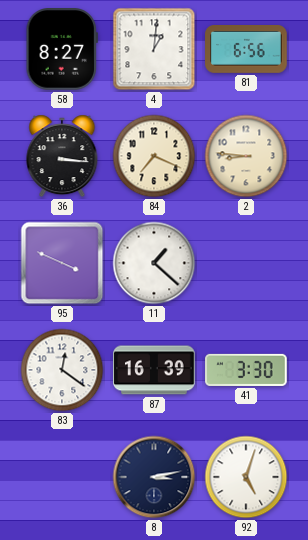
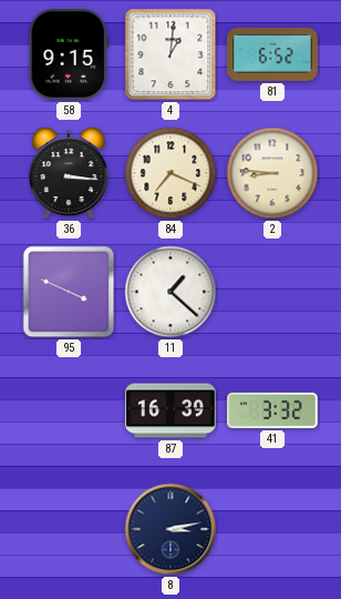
58: 8:27 -> 9:15 (69, 55)
81: 6:56 -> 6:52 (272, 55)
83: 12:21 -> none (62, 370)
41: 3:30 -> 3:32 (272, 410)
92: 5:03 -> none (246, 477)
